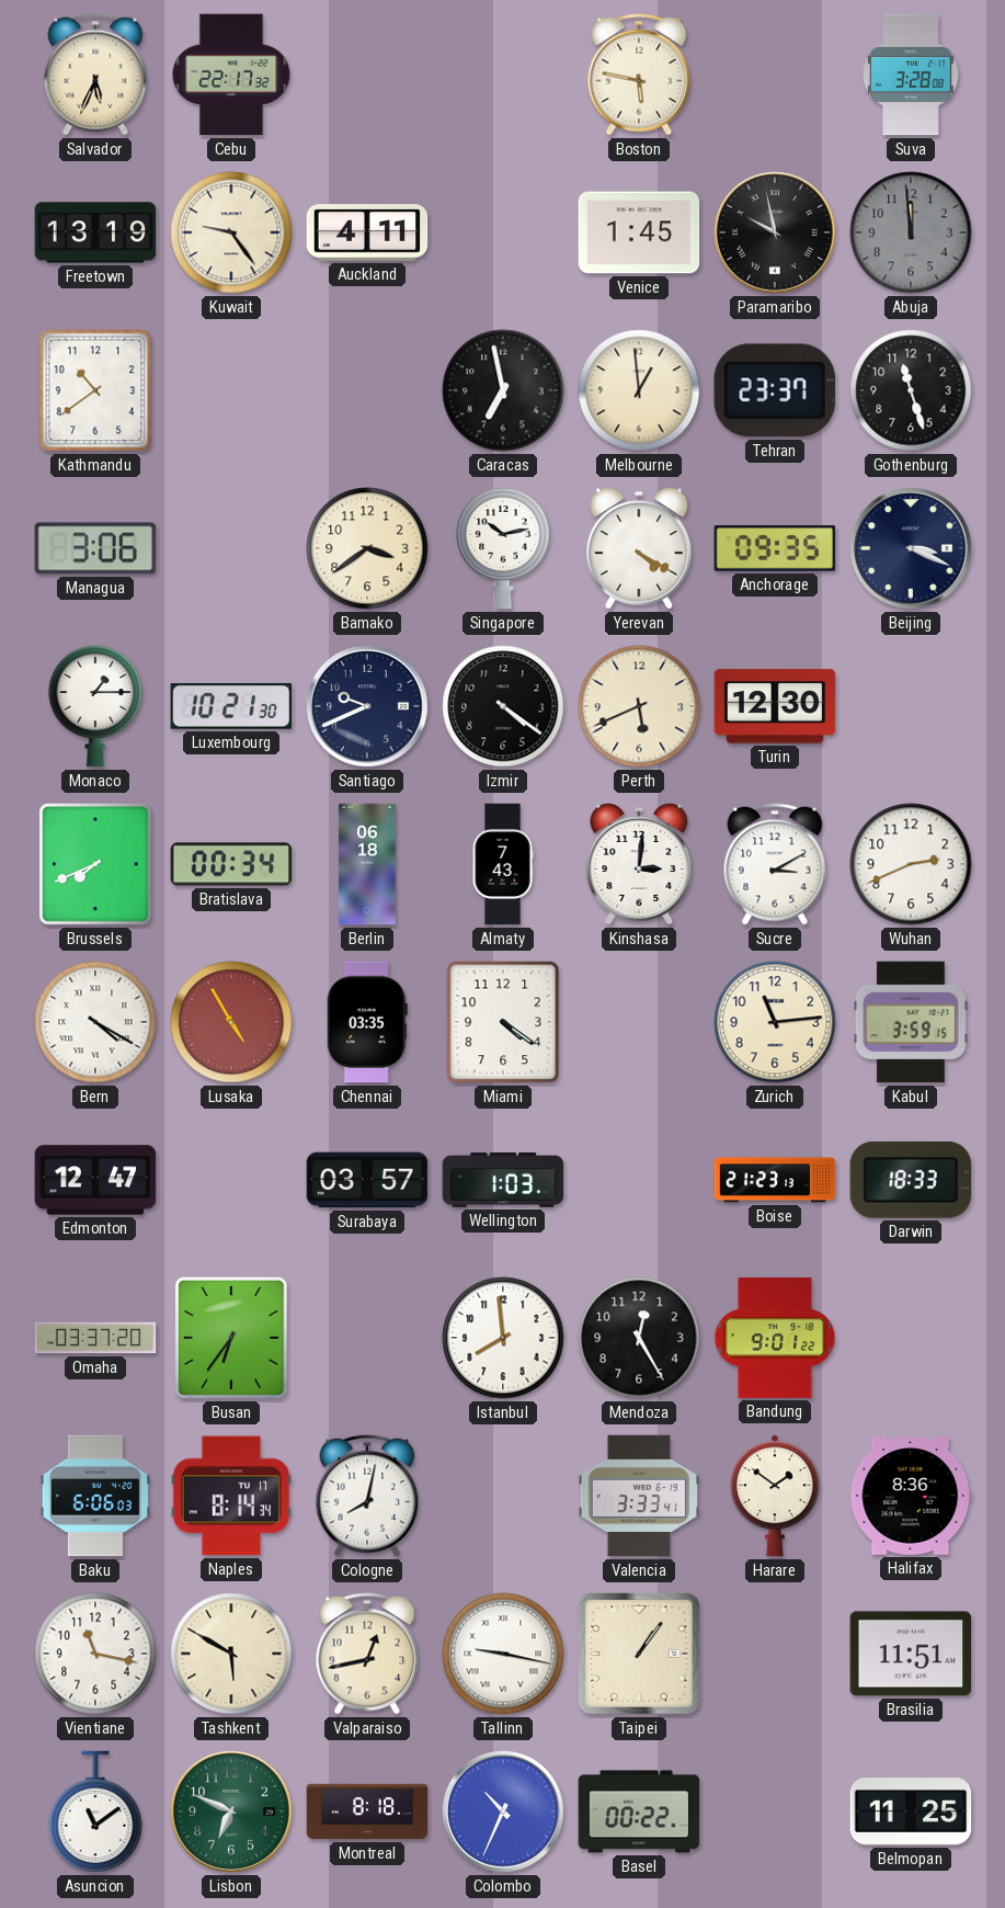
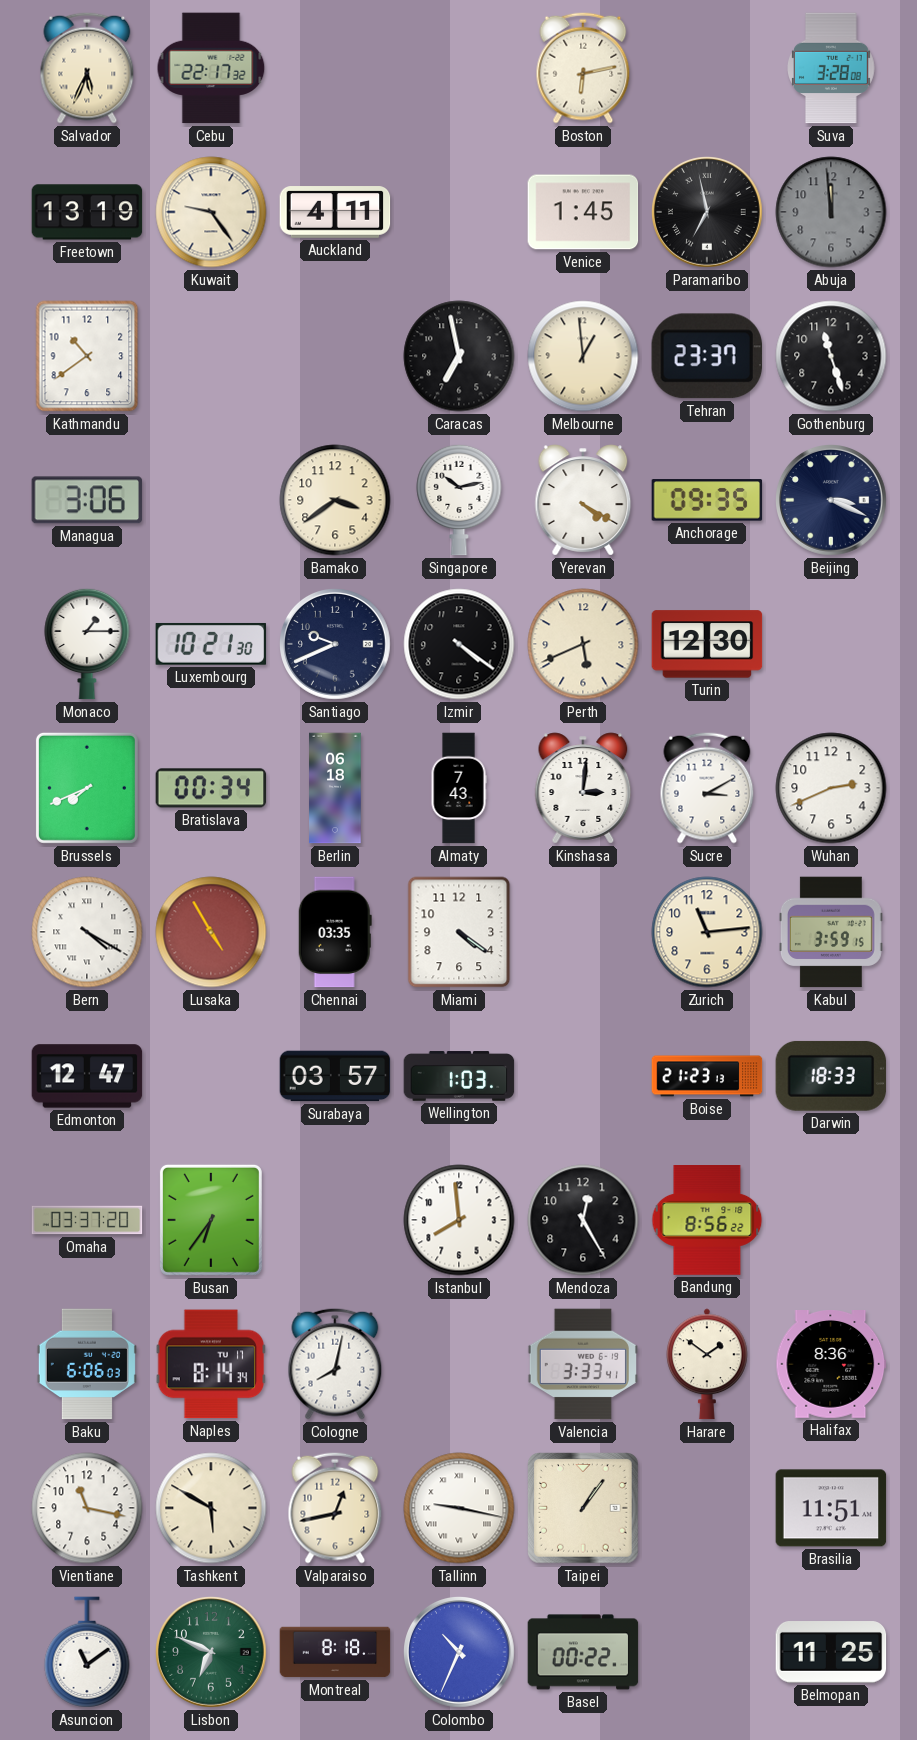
Boston: 5:47 -> 6:13 (583, 68)
Paramaribo: 9:58 -> 6:58 (708, 213)
Bandung: 9:01 -> 8:56 (707, 1221)
